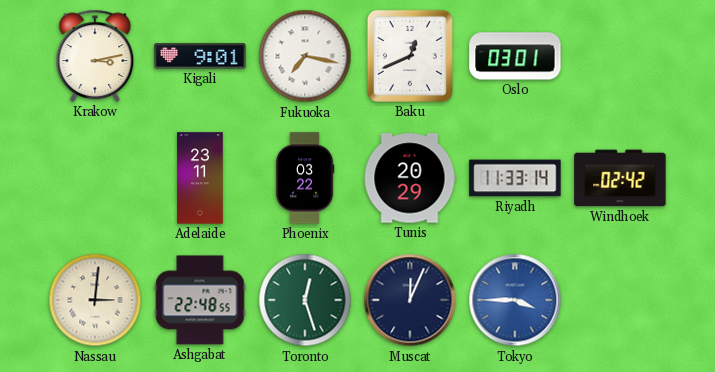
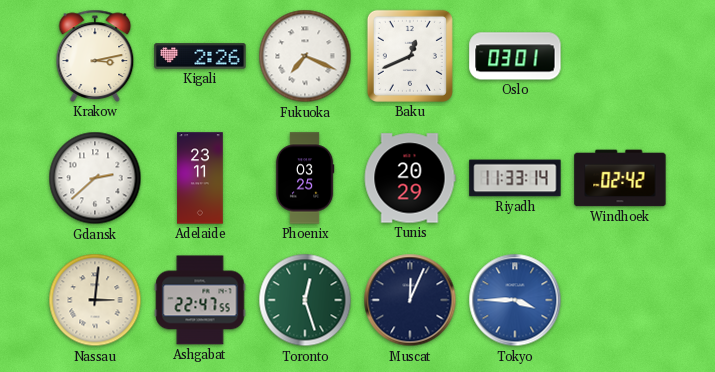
Kigali: 9:01 -> 2:26 (200, 56)
Fukuoka: 7:17 -> 7:19 (305, 56)
Gdansk: none -> 2:38 (95, 178)
Phoenix: 03:22 -> 03:25 (305, 178)
Ashgabat: 22:48 -> 22:47 (200, 300)
